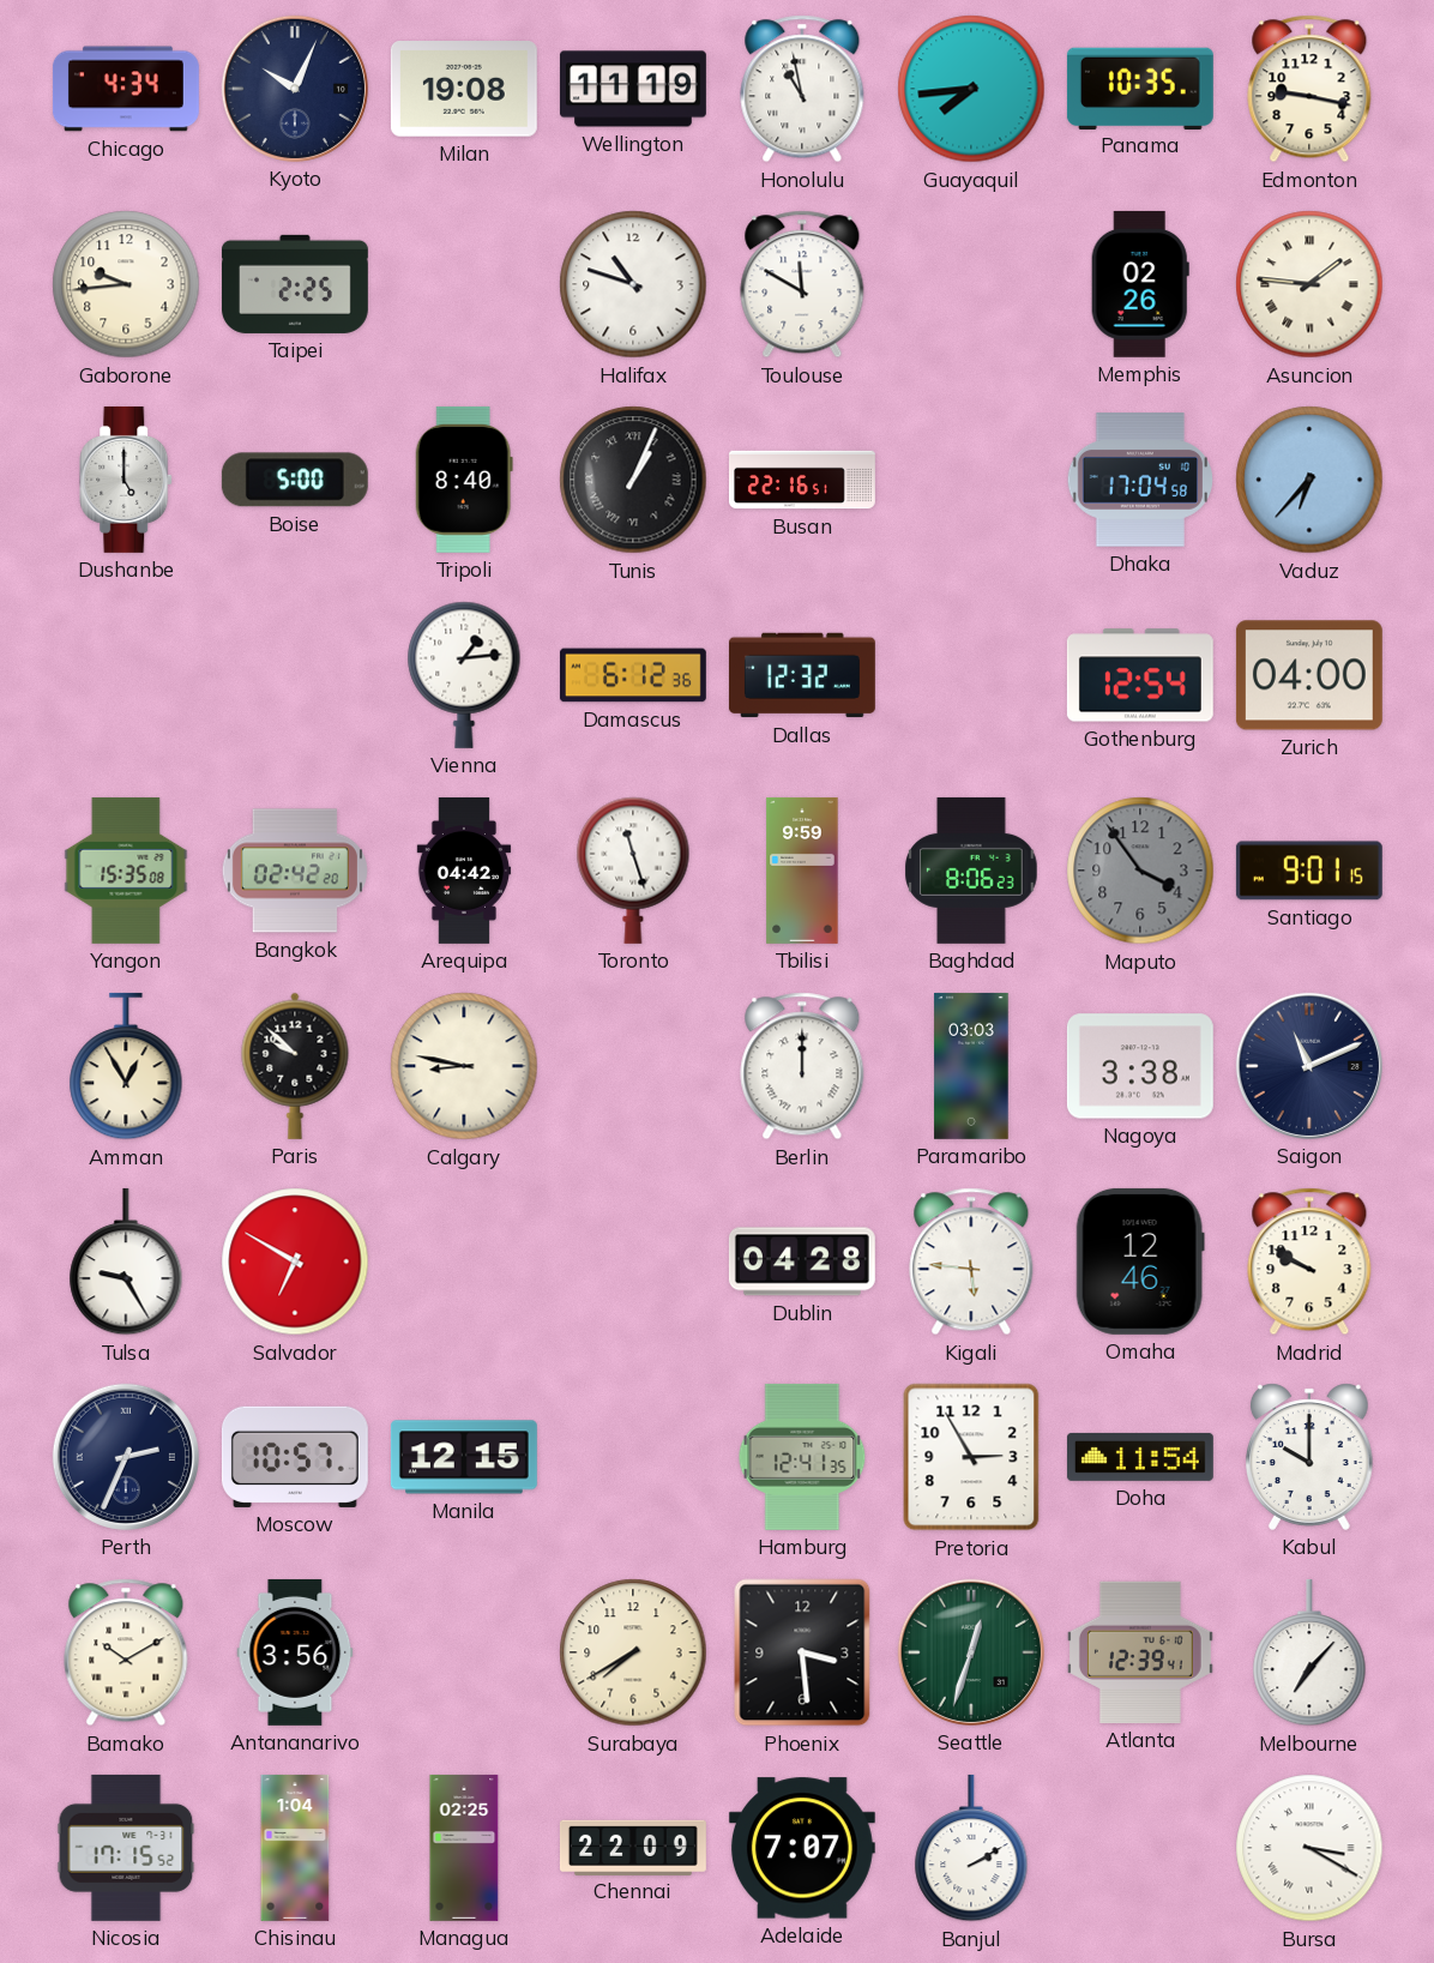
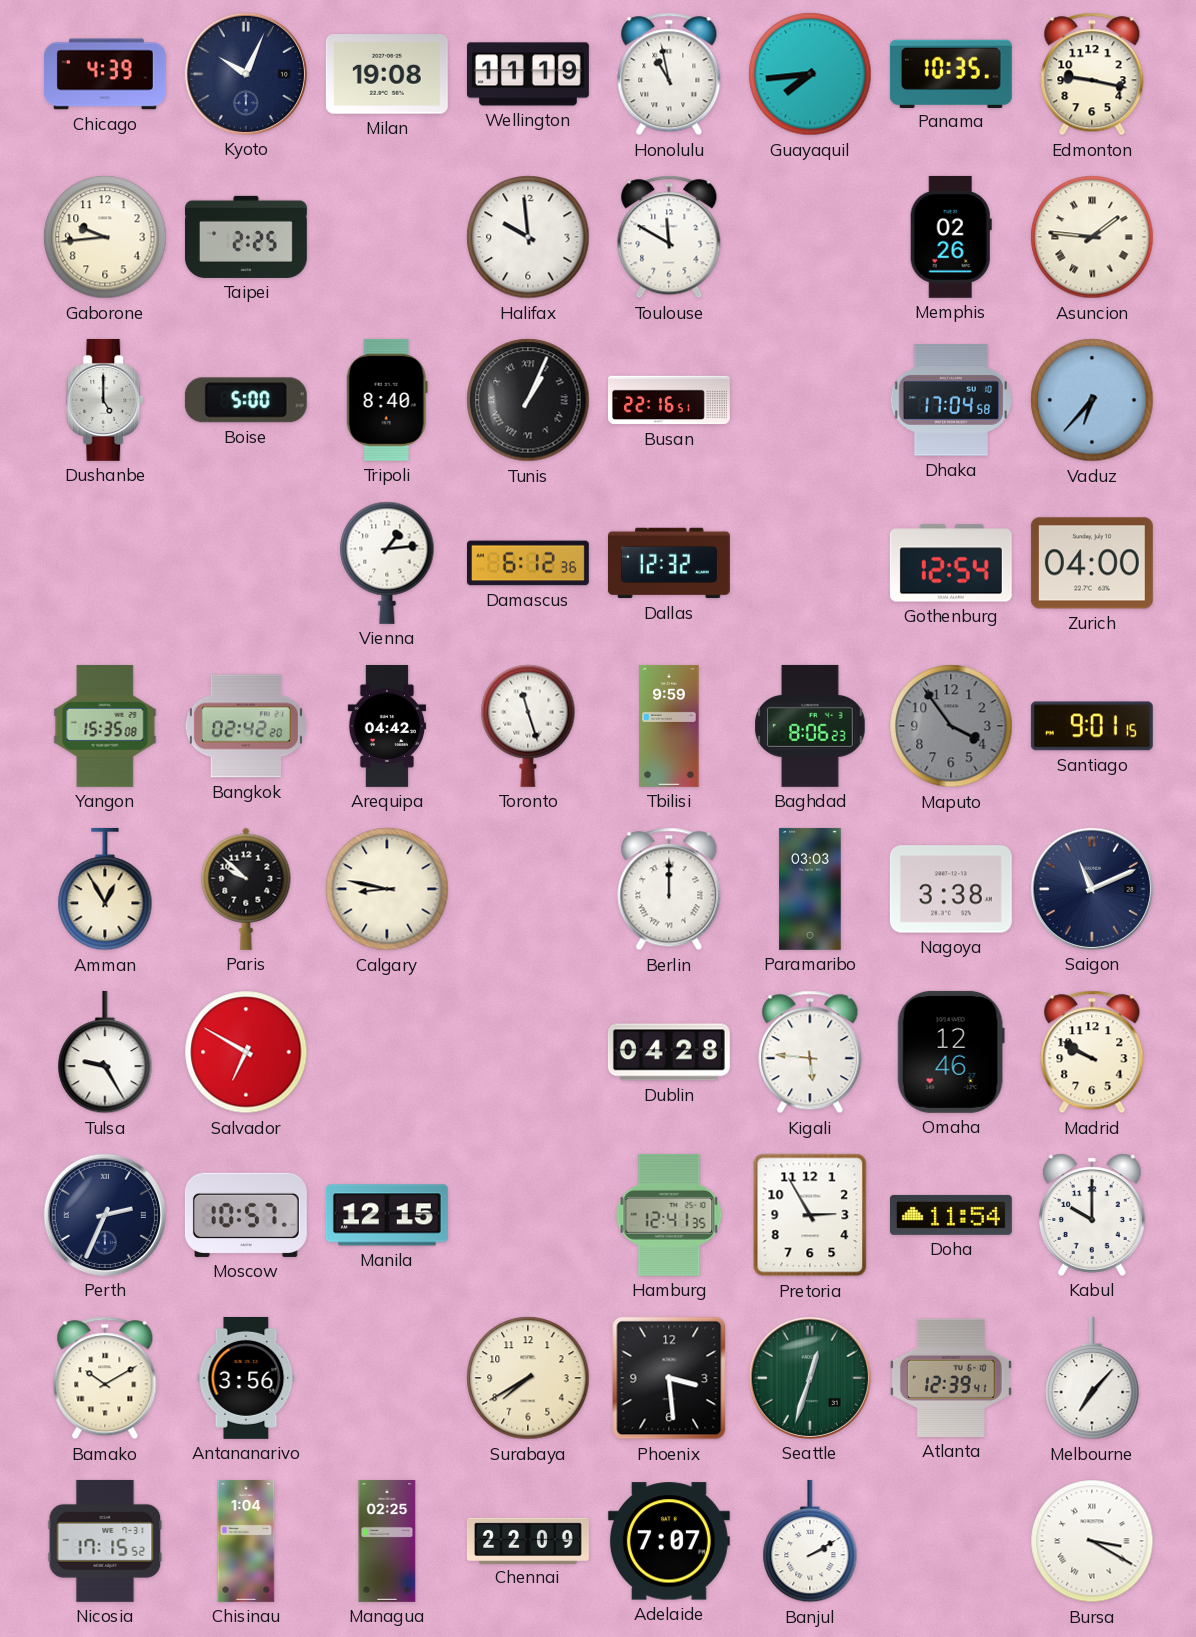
Chicago: 4:34 -> 4:39 (105, 74)
Halifax: 10:48 -> 9:59 (528, 237)
